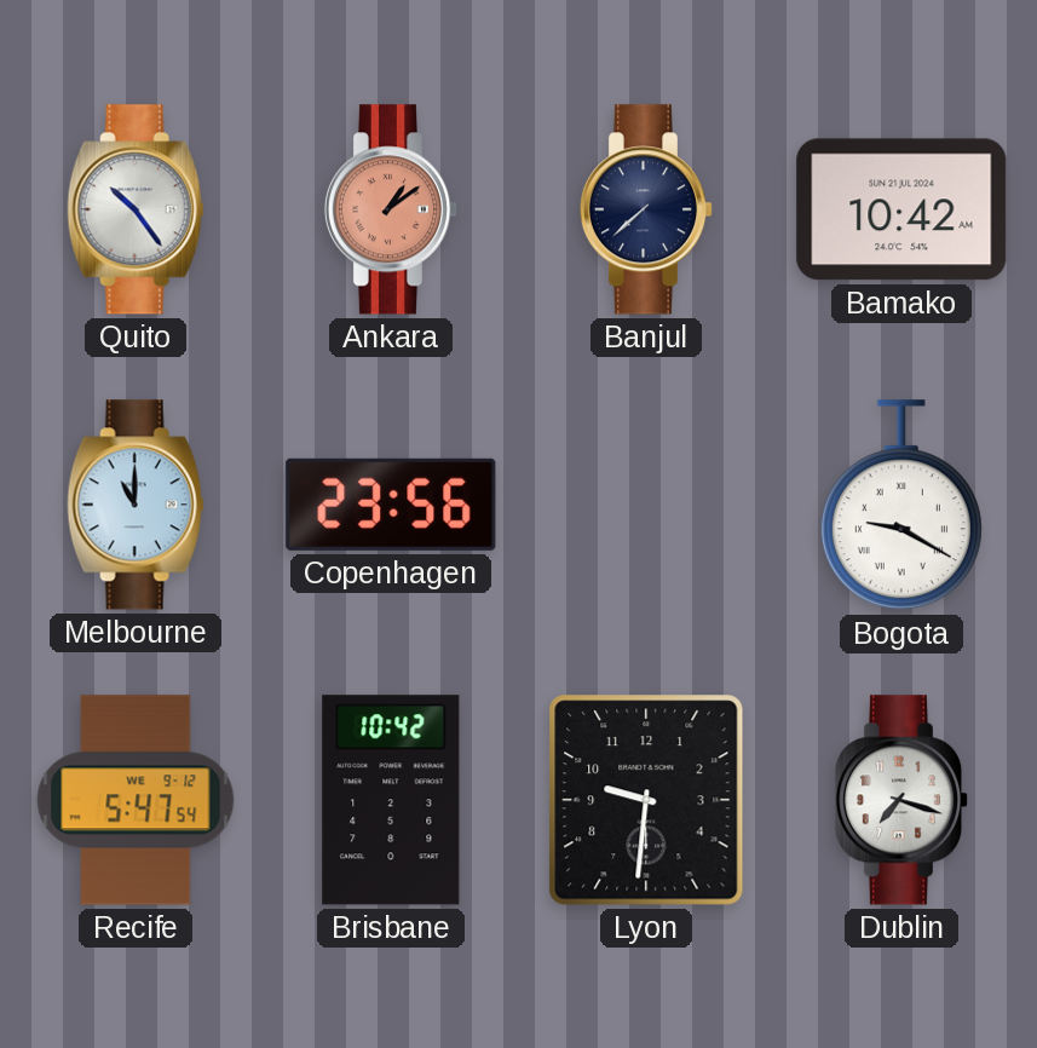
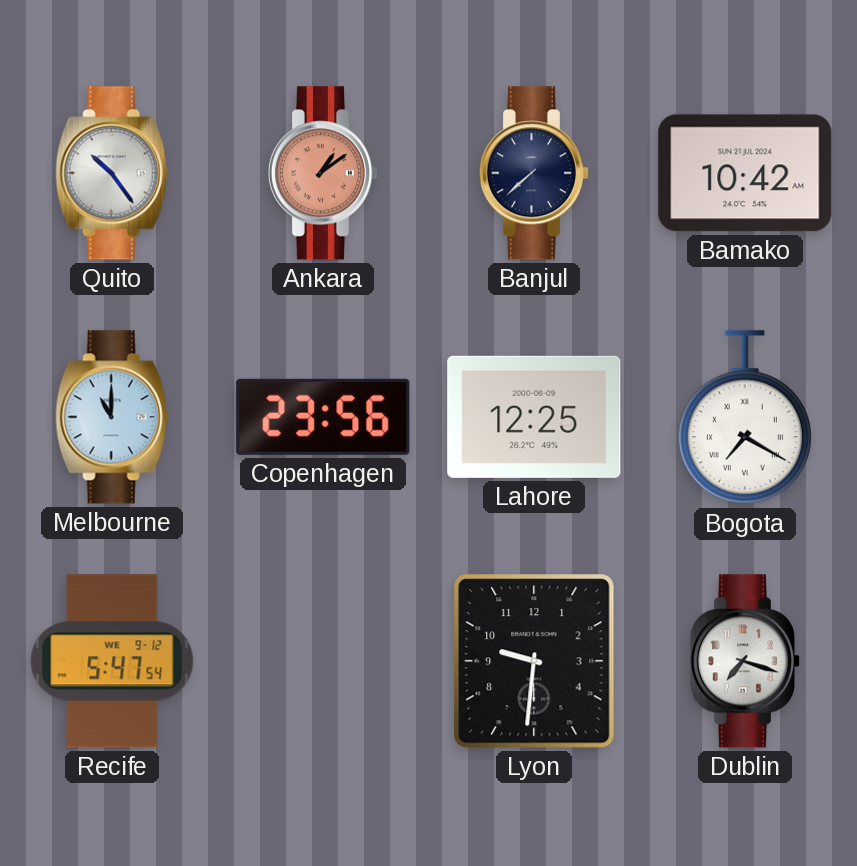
Lahore: none -> 12:25 (534, 417)
Bogota: 9:20 -> 7:20 (745, 418)
Brisbane: 10:42 -> none (391, 800)
